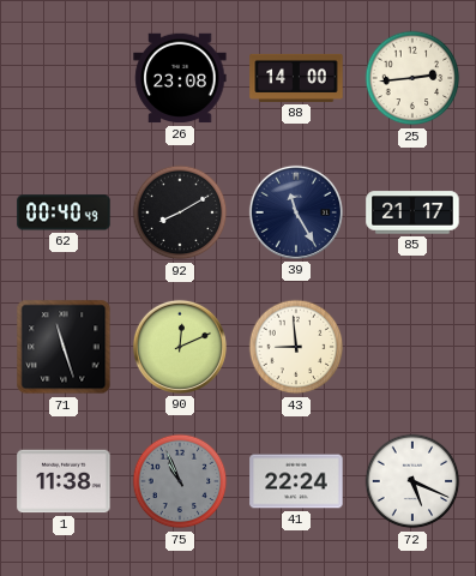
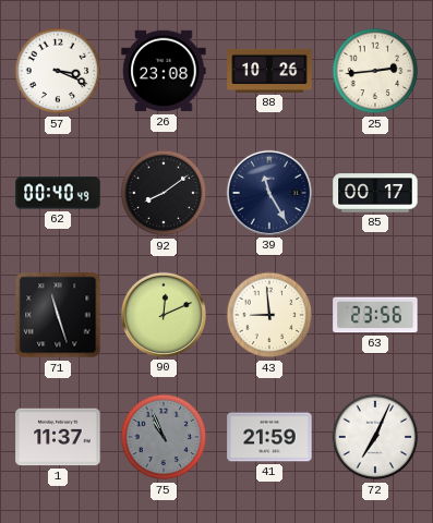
57: none -> 3:19 (58, 71)
88: 14:00 -> 10:26 (269, 71)
92: 8:10 -> 8:09 (164, 193)
85: 21:17 -> 00:17 (375, 193)
63: none -> 23:56 (375, 315)
1: 11:38 -> 11:37 (58, 437)
41: 22:24 -> 21:59 (269, 437)
72: 5:19 -> 7:04 (375, 437)
